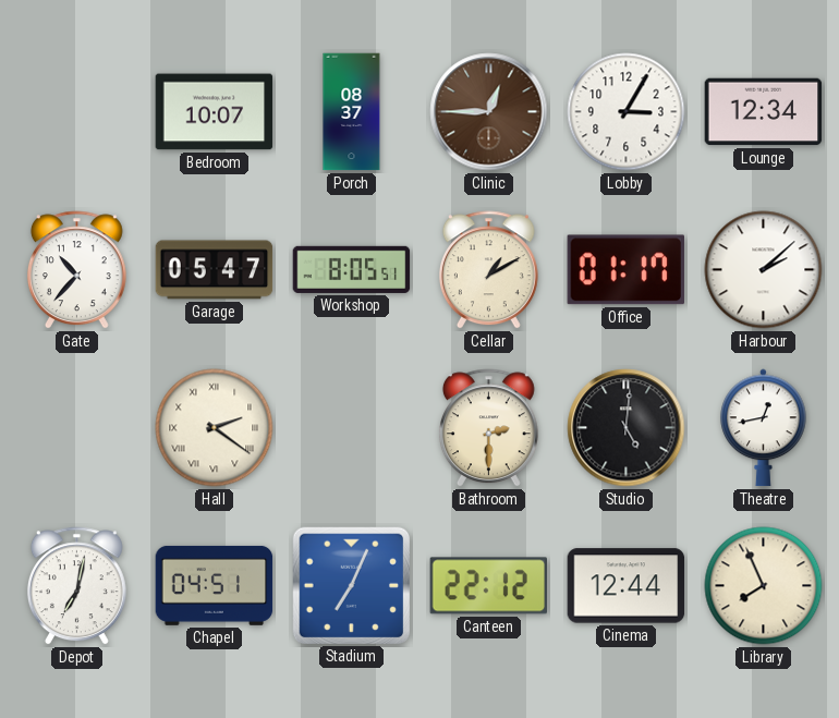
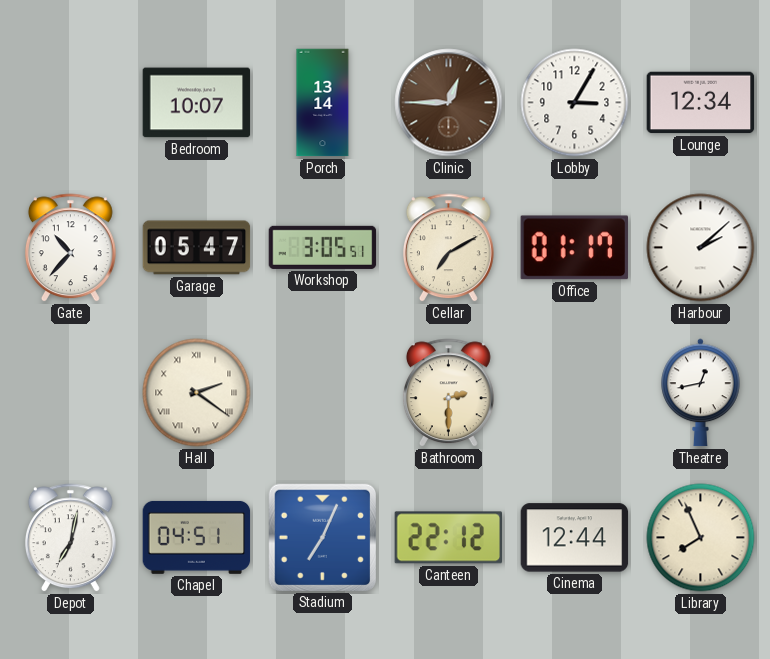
Porch: 08:37 -> 13:14 (323, 103)
Workshop: 8:05 -> 3:05 (323, 247)
Cellar: 1:10 -> 7:10 (448, 248)
Studio: 5:01 -> none (627, 428)
